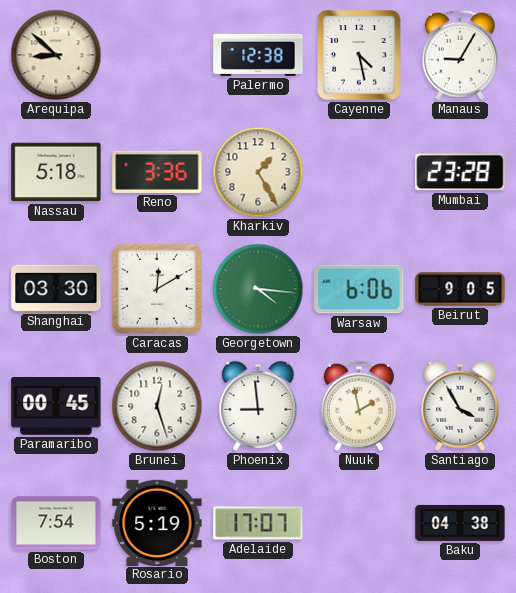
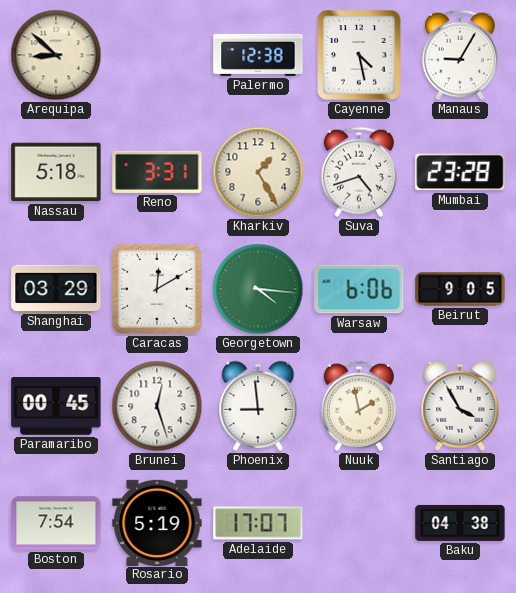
Reno: 3:36 -> 3:31 (157, 172)
Suva: none -> 4:42 (359, 172)
Shanghai: 03:30 -> 03:29 (56, 288)
